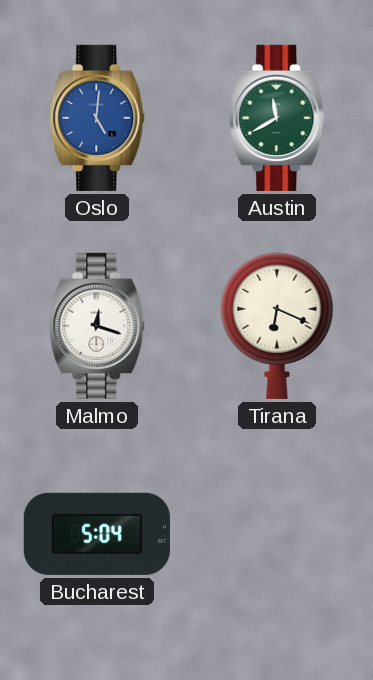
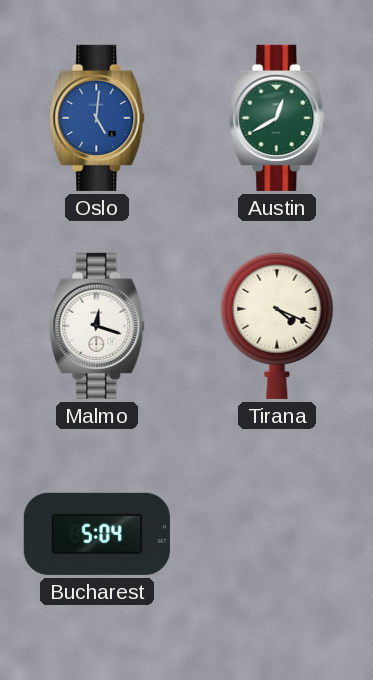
Austin: 11:40 -> 12:40 (277, 118)
Tirana: 6:19 -> 4:19 (277, 326)
